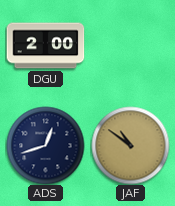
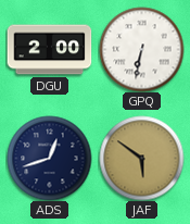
GPQ: none -> 6:32 (141, 49)
JAF: 10:51 -> 5:51 (141, 158)
